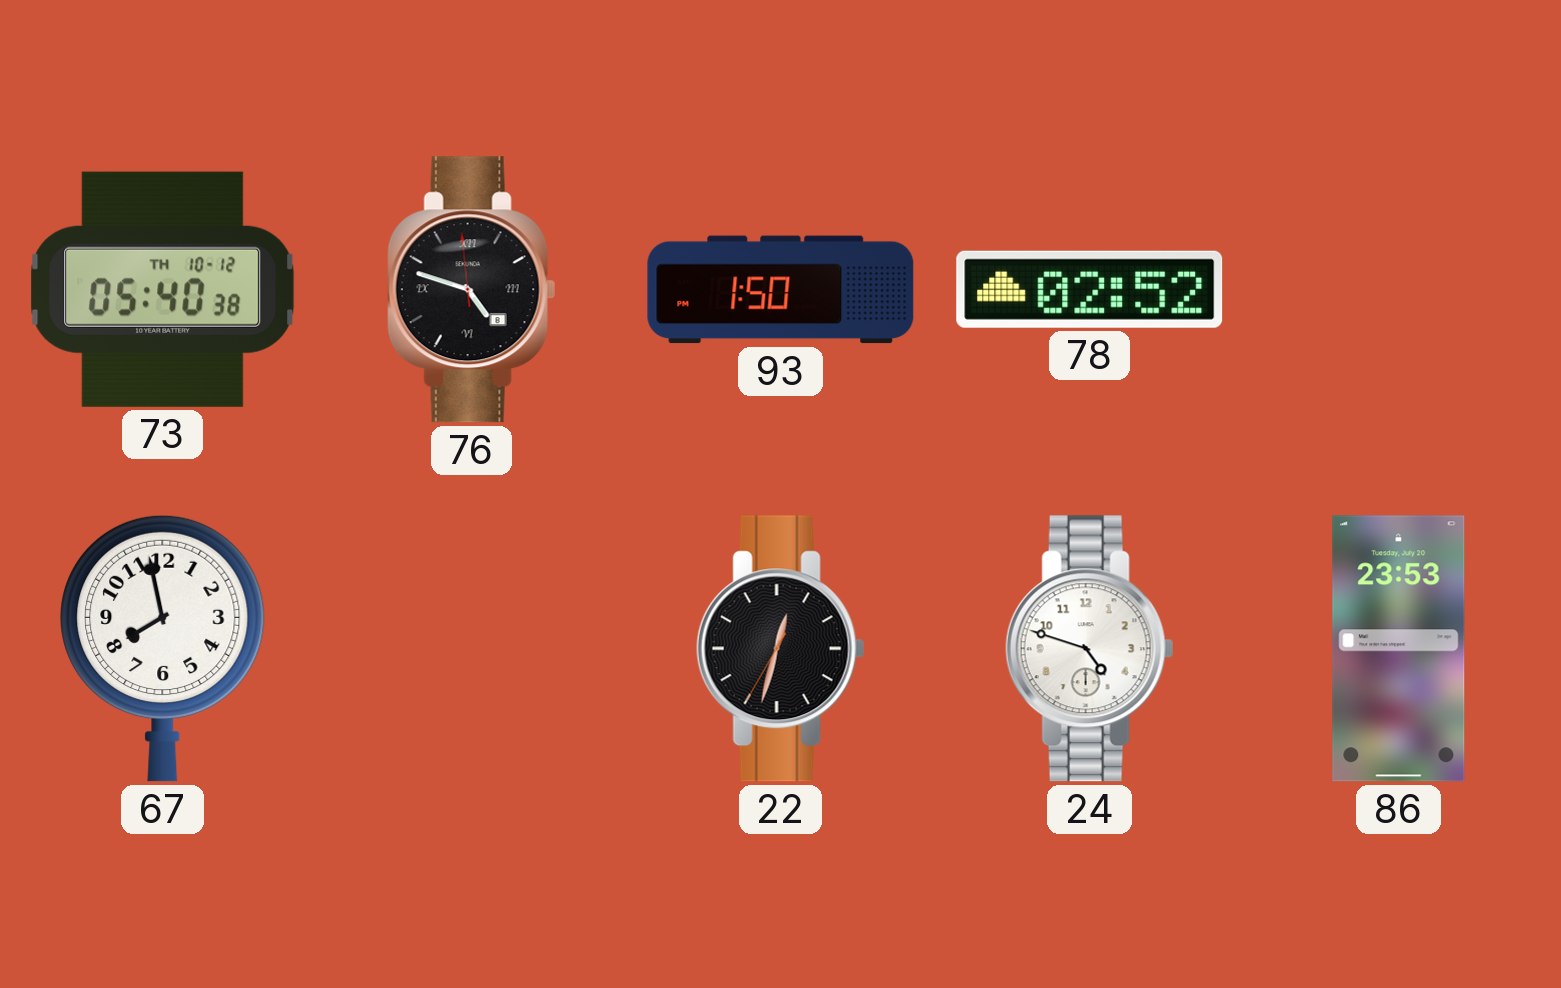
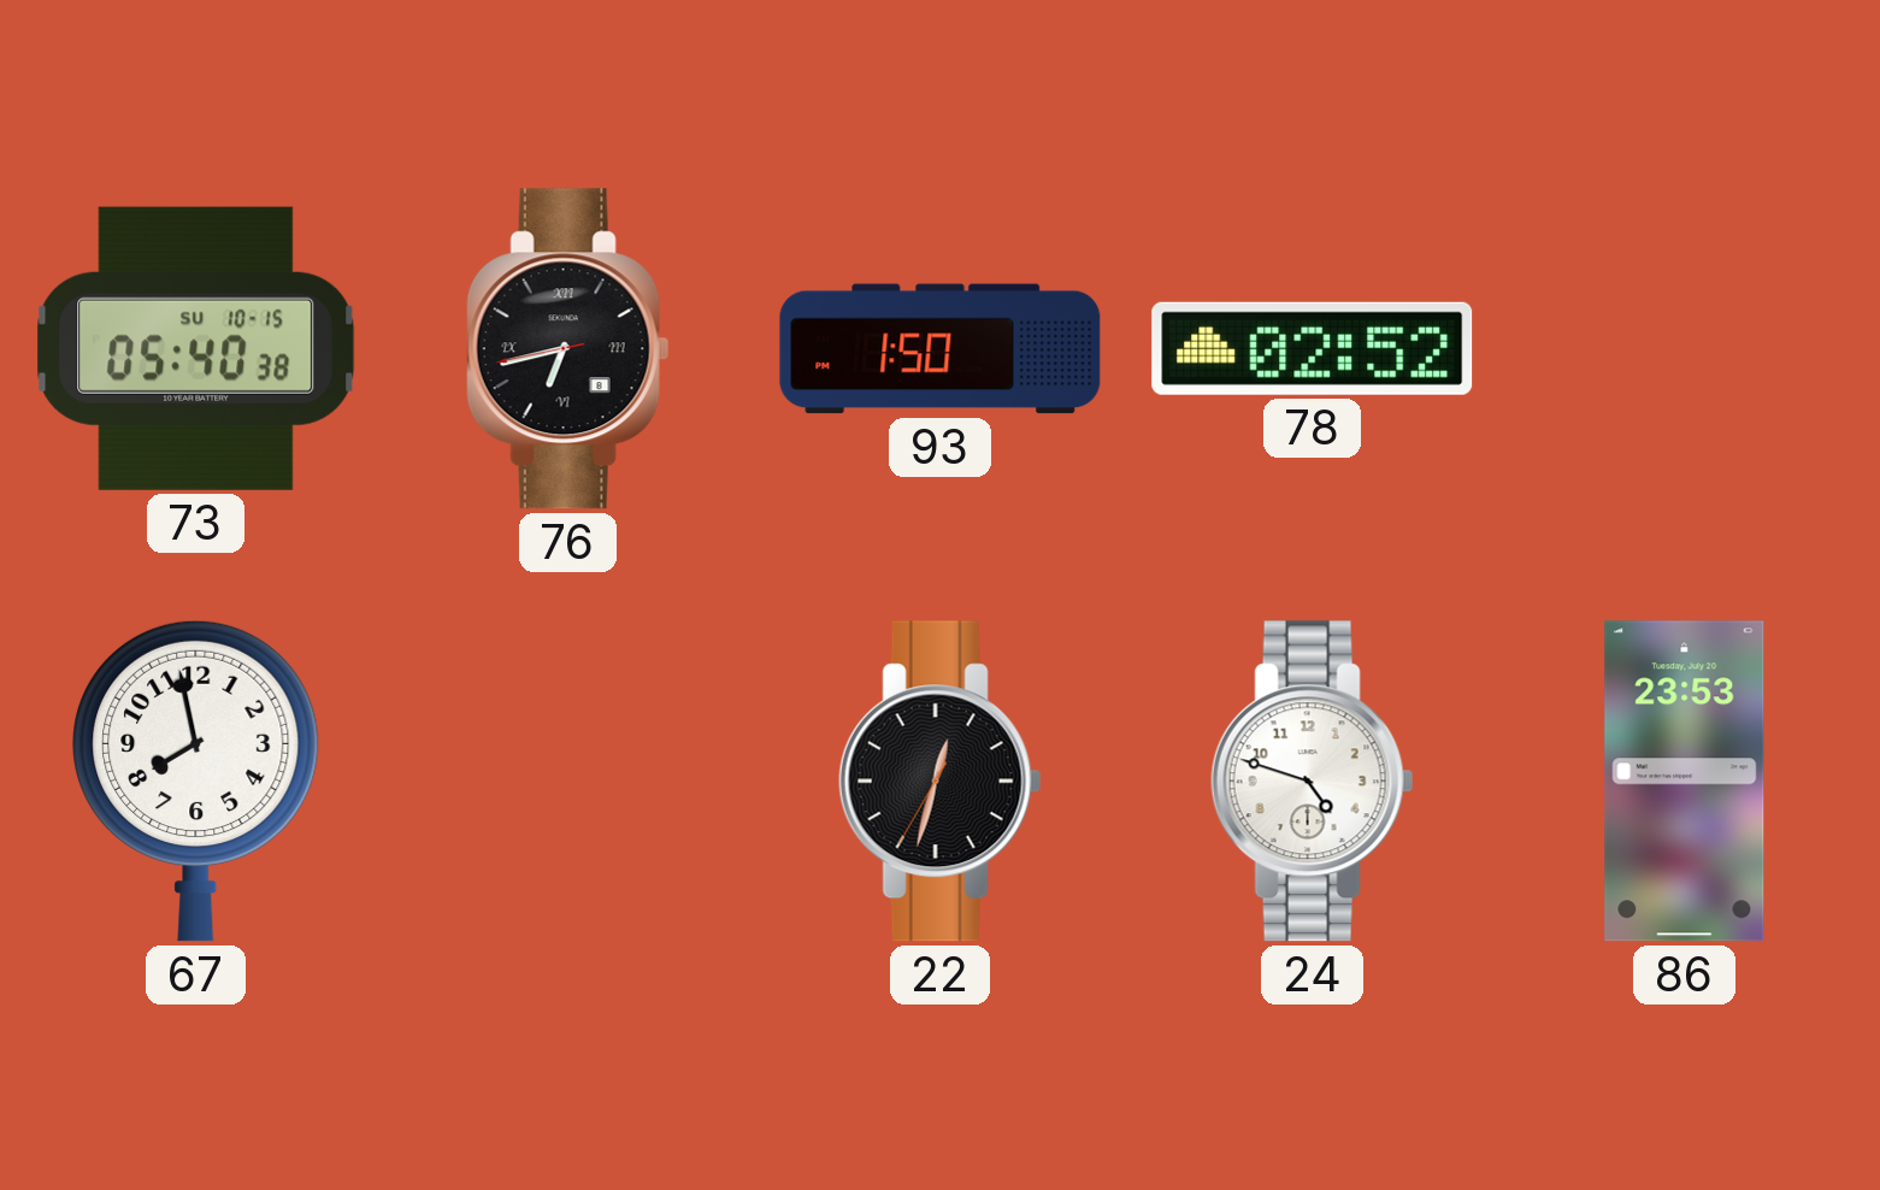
73 date: TH 10-12 -> SU 10-15 (196, 348)
76: 4:47 -> 6:42 (567, 349)
